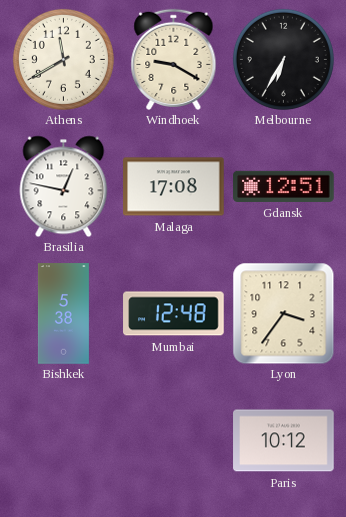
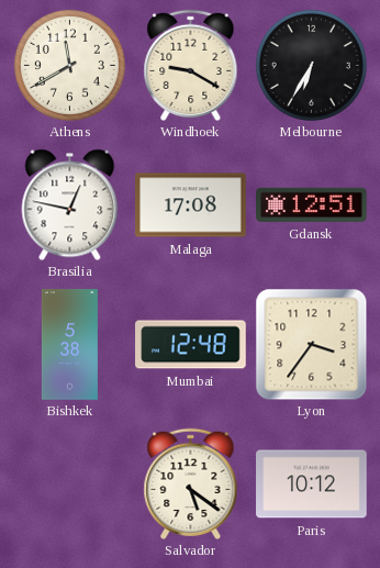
Salvador: none -> 5:21 (191, 483)
